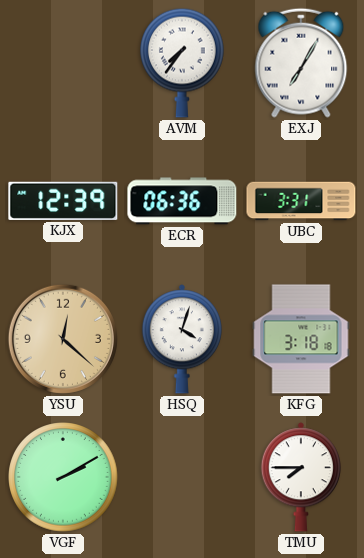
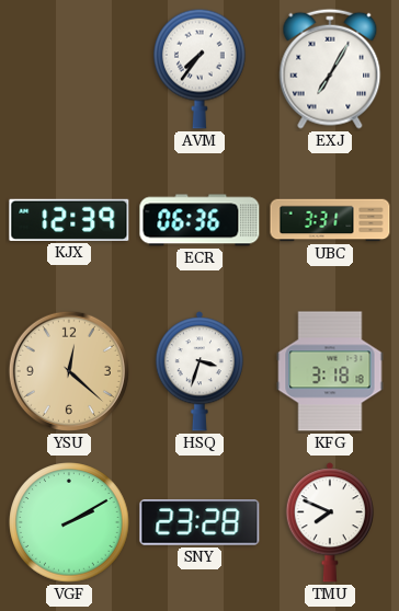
HSQ: 4:03 -> 3:33 (200, 371)
SNY: none -> 23:28 (200, 522)
TMU: 7:45 -> 7:49 (330, 522)
